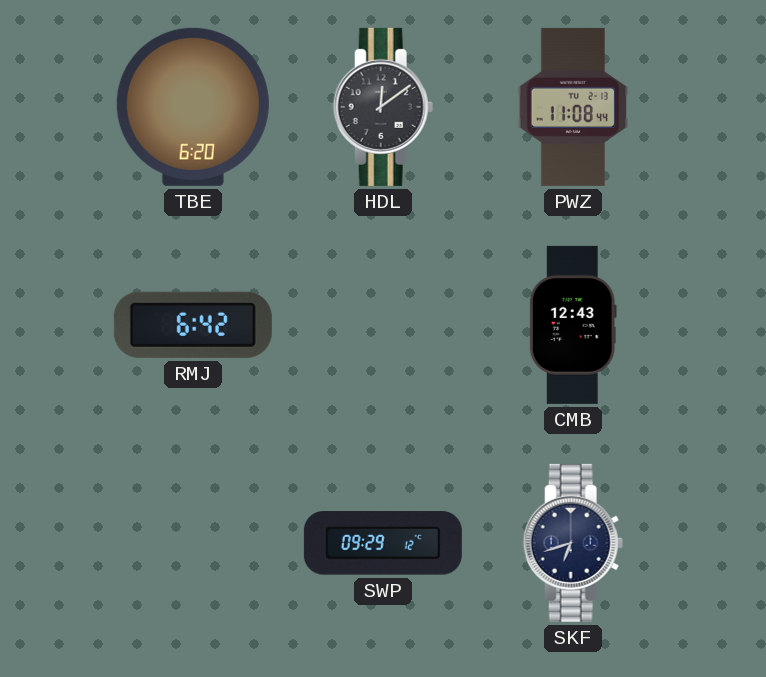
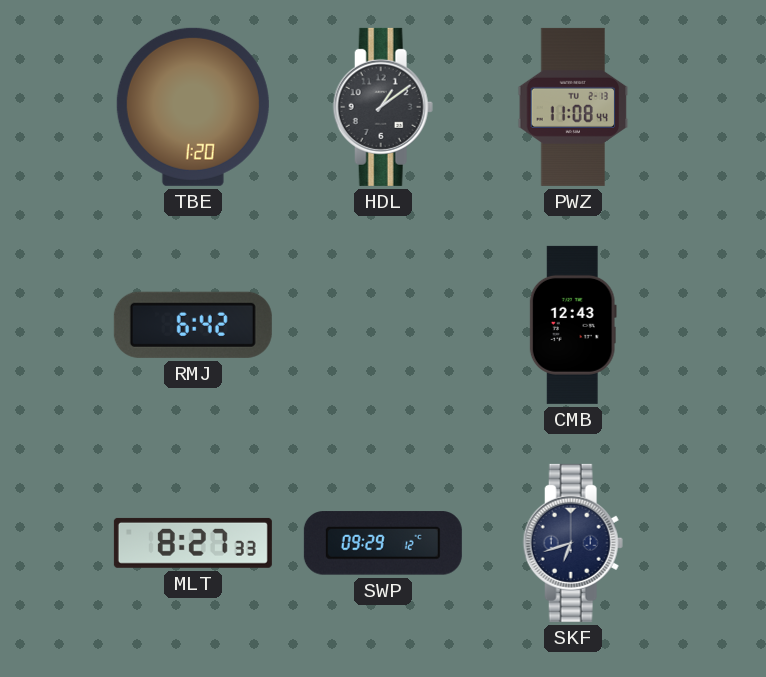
TBE: 6:20 -> 1:20 (193, 107)
HDL: 12:09 -> 1:09 (383, 107)
MLT: none -> 8:27 (193, 543)
